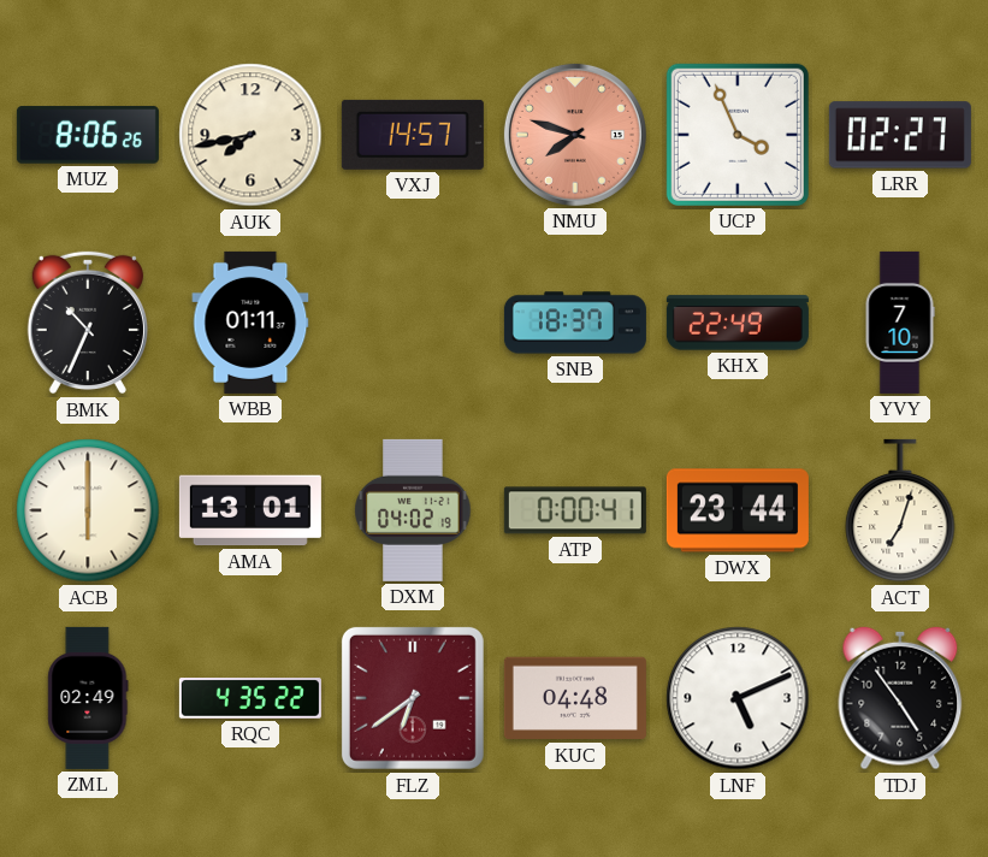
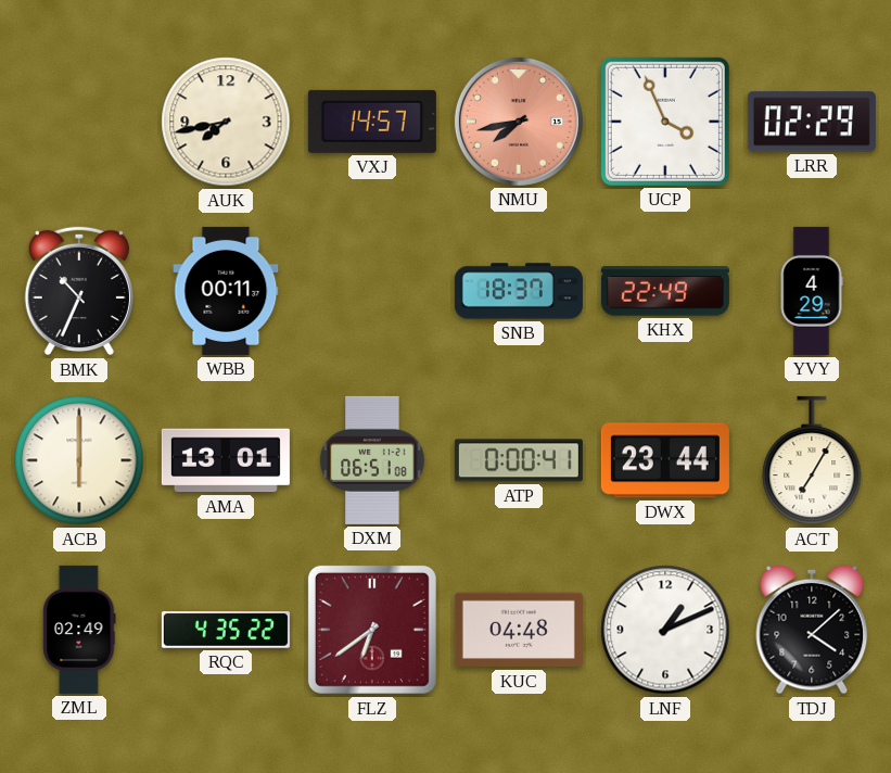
MUZ: 8:06 -> none (88, 135)
NMU: 7:48 -> 7:43 (519, 122)
LRR: 02:27 -> 02:29 (812, 122)
WBB: 01:11 -> 00:11 (226, 291)
YVY: 7:10 -> 4:29 (812, 291)
DXM: 04:02 -> 06:51 (372, 460)
ACT: 7:03 -> 7:05 (812, 460)
LNF: 5:11 -> 1:11 (665, 630)
TDJ: 4:54 -> 4:08 (812, 630)
